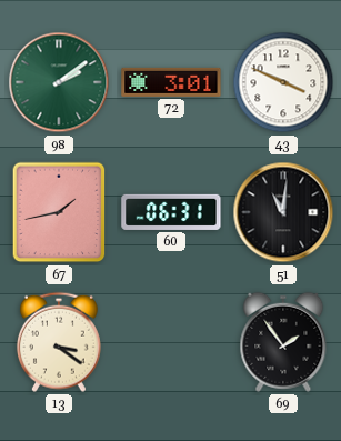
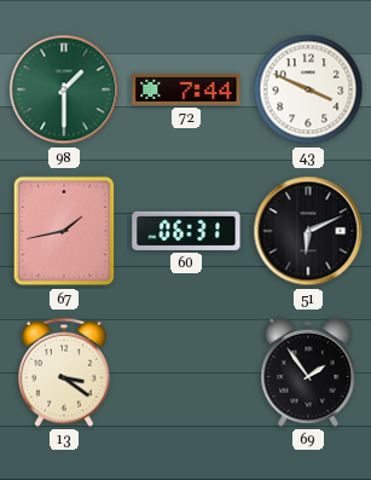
98: 2:09 -> 1:30 (64, 89)
72: 3:01 -> 7:44 (186, 89)
51: 11:01 -> 6:11 (308, 231)
